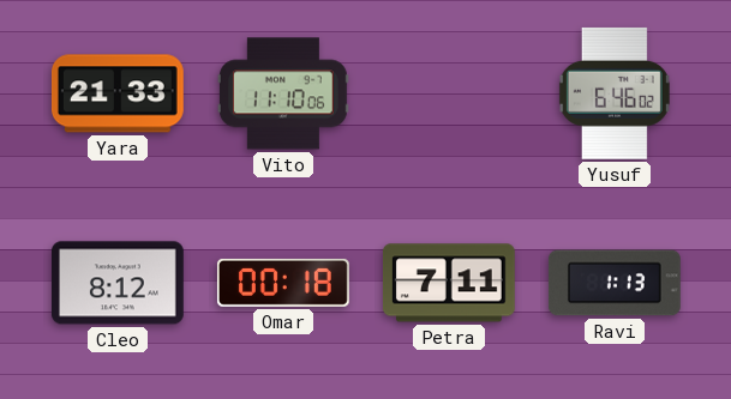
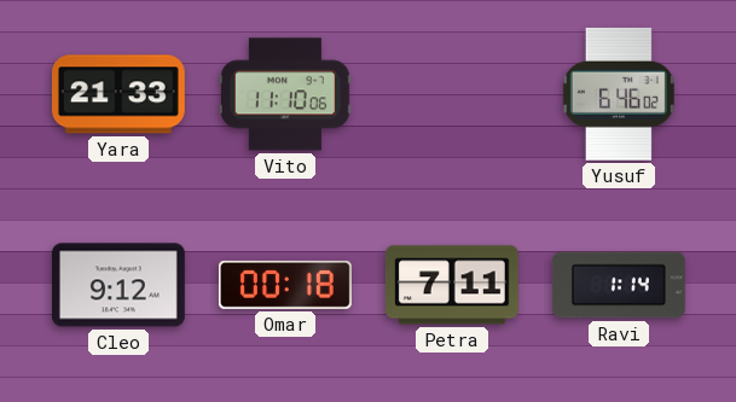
Cleo: 8:12 -> 9:12 (118, 285)
Ravi: 1:13 -> 1:14 (619, 285)
